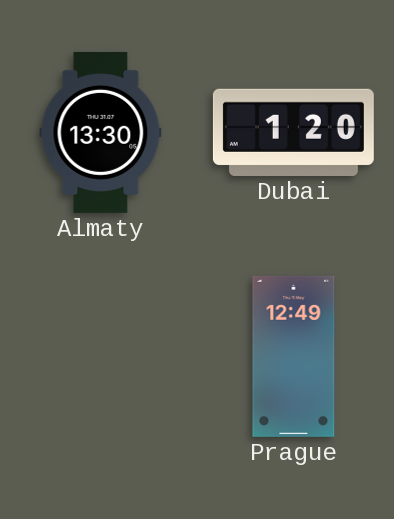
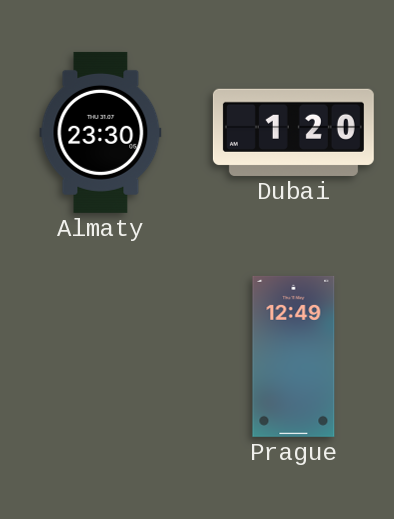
Almaty: 13:30 -> 23:30 (101, 132)
